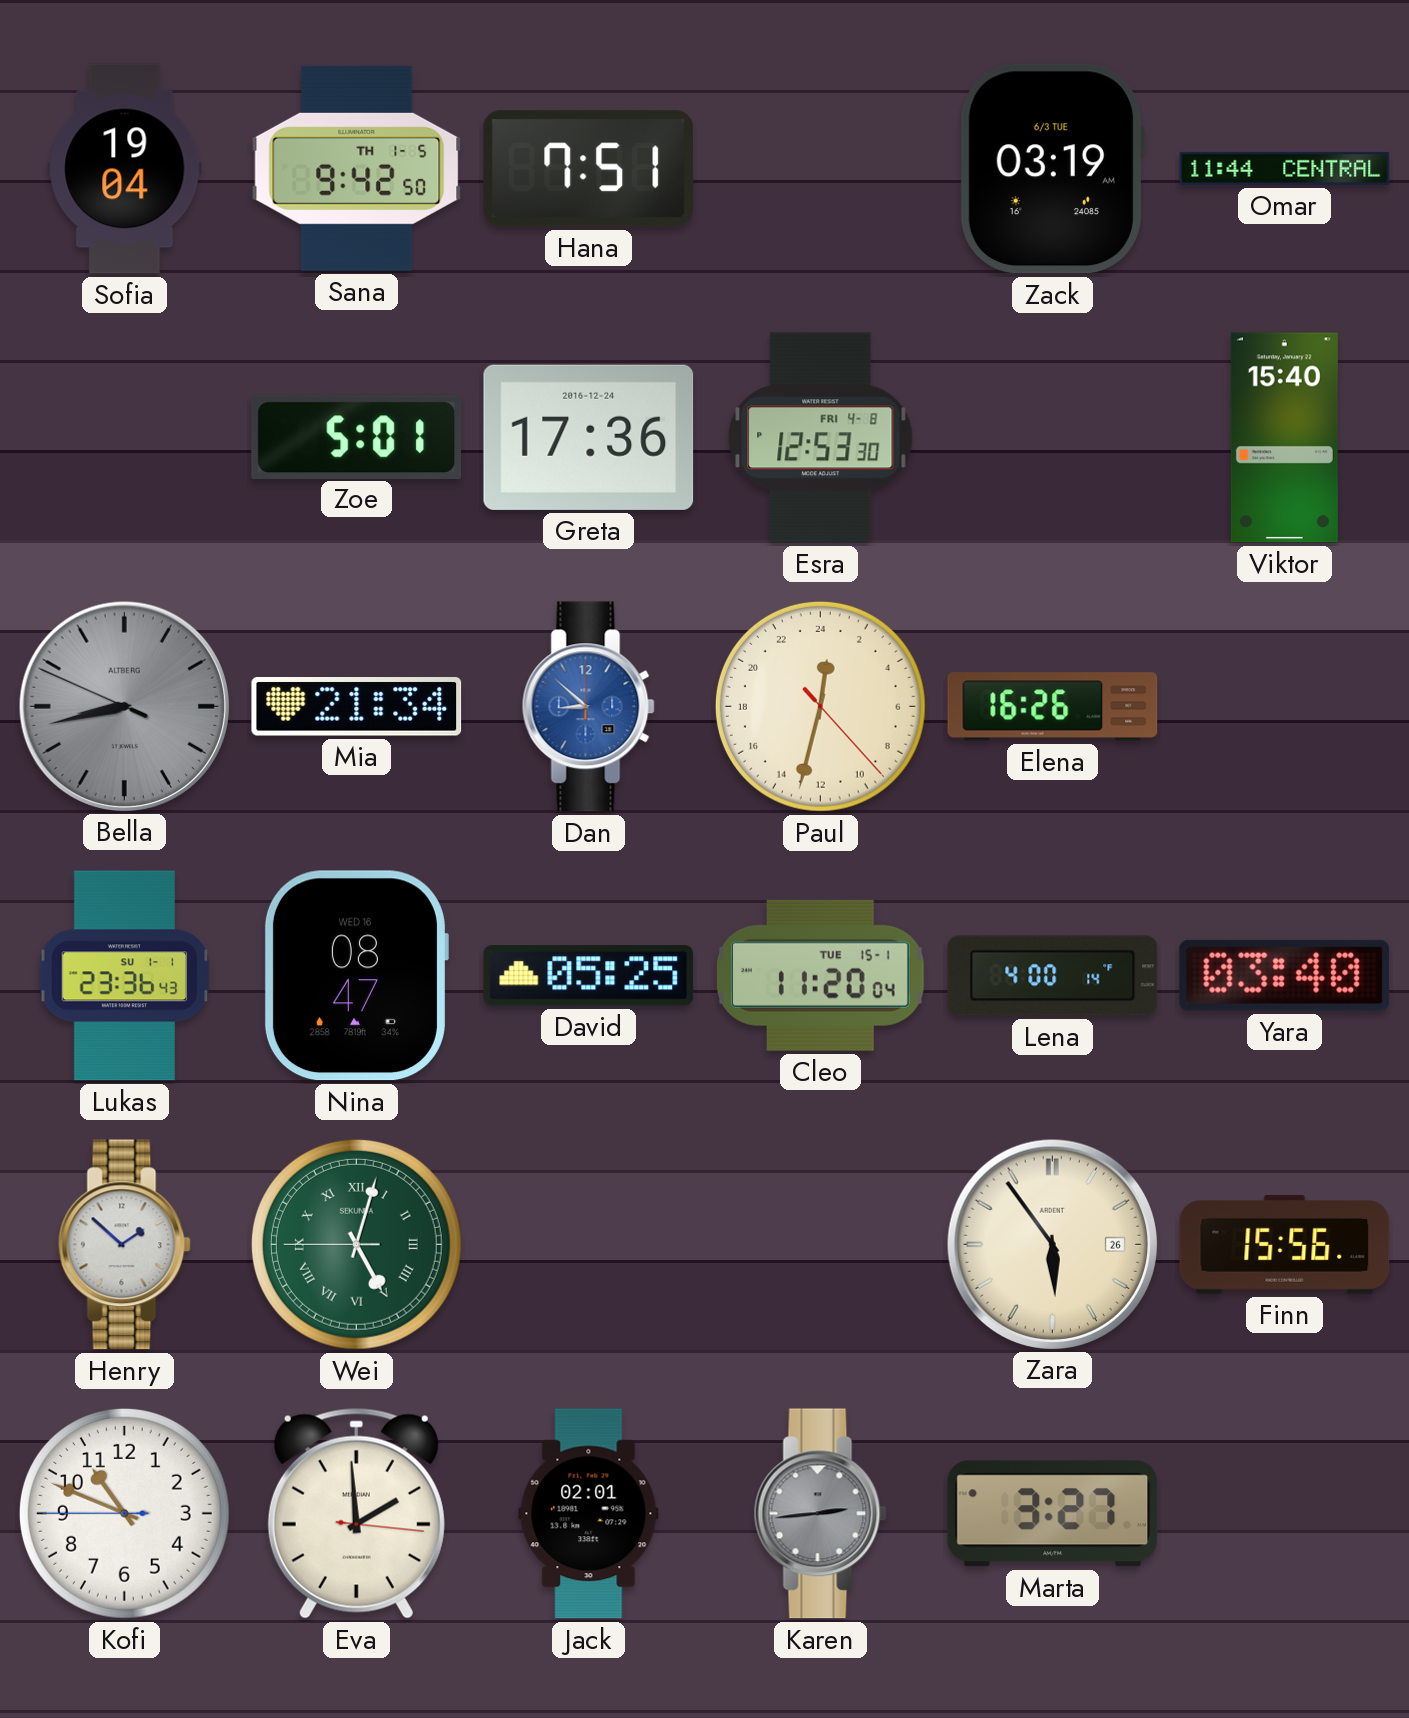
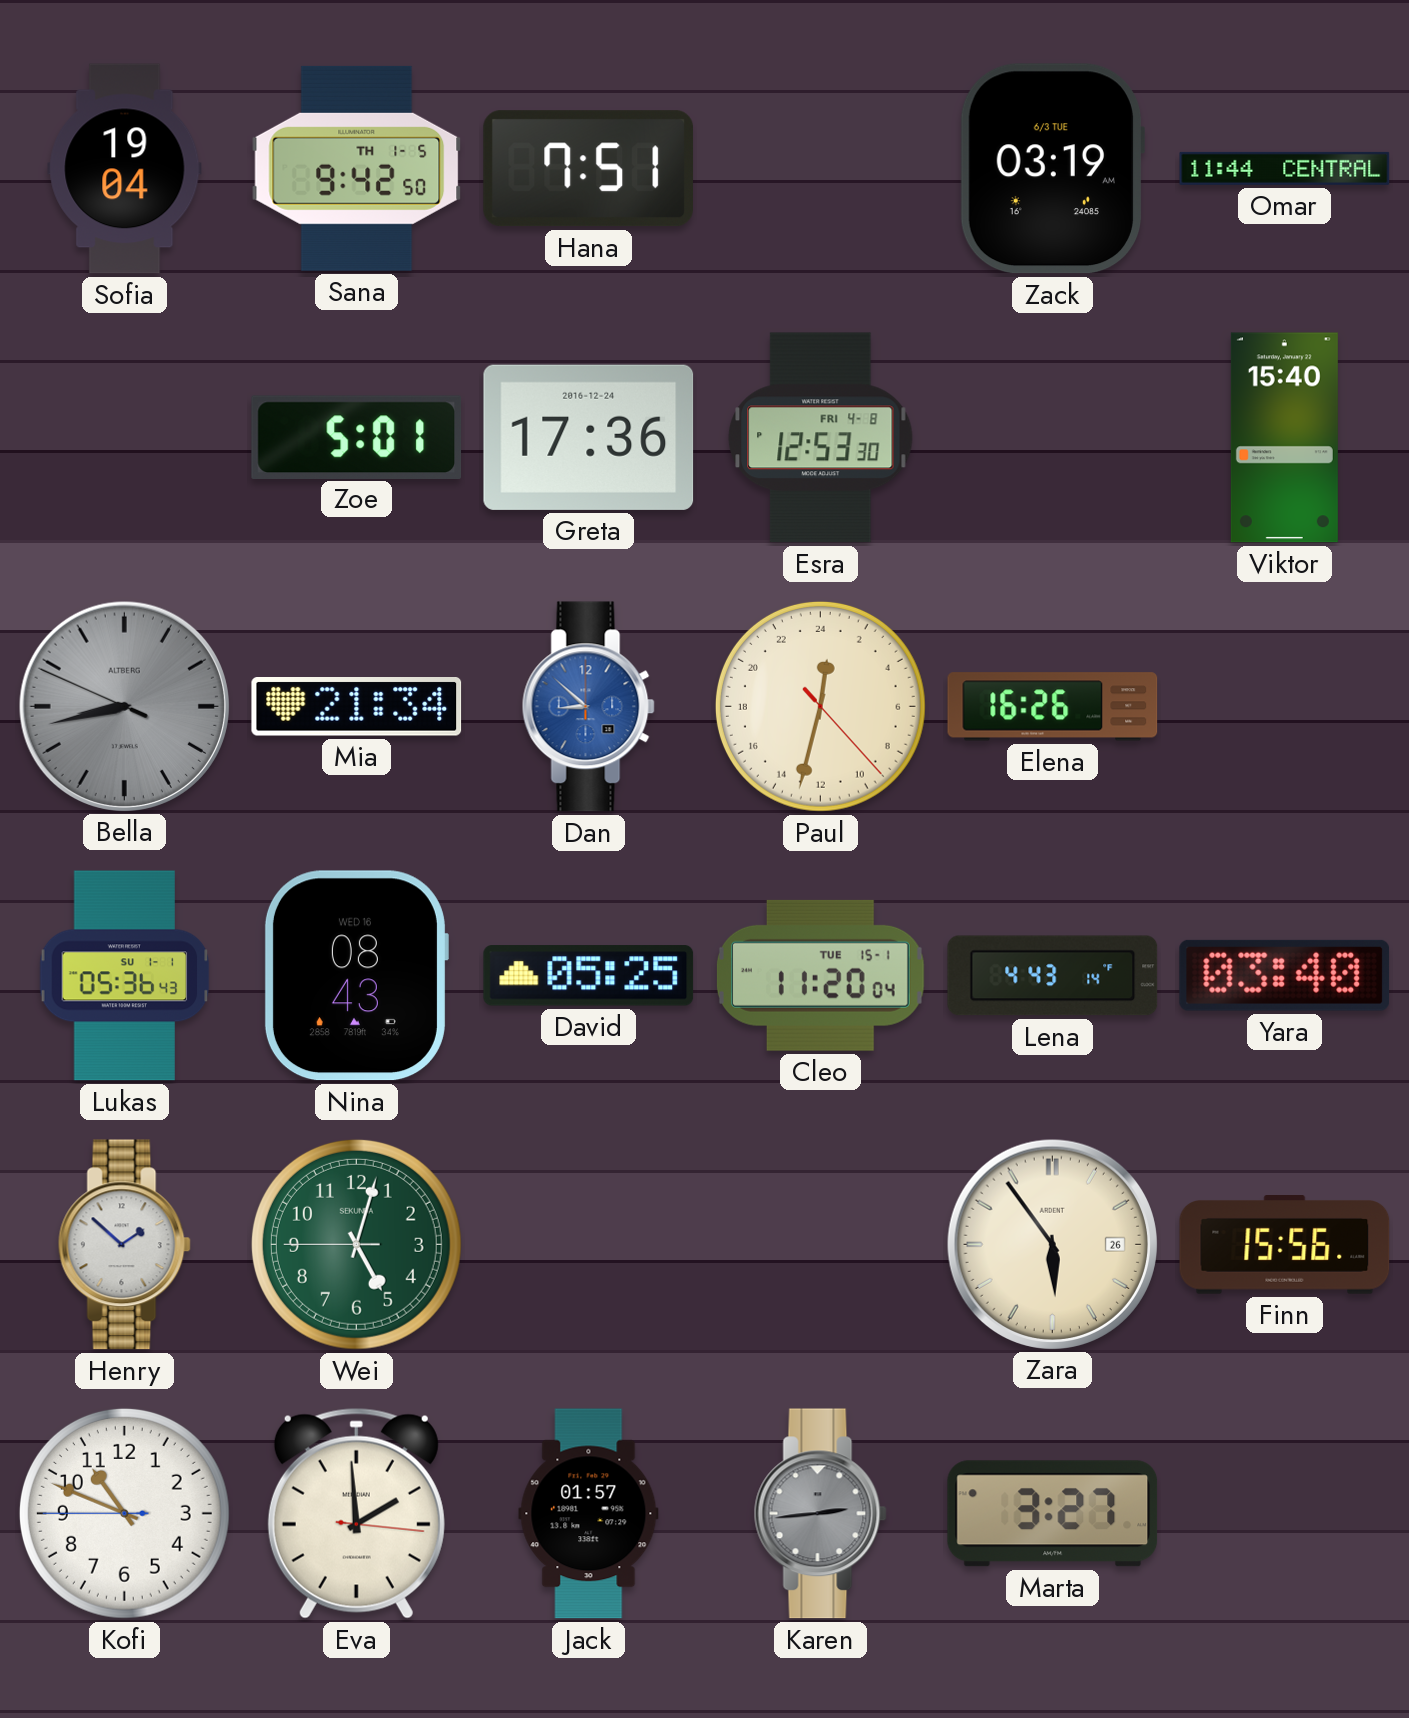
Lukas: 23:36 -> 05:36 (125, 976)
Nina: 08:47 -> 08:43 (356, 976)
Lena: 4:00 -> 4:43 (1053, 976)
Wei numerals: Roman -> Arabic (356, 1244)
Jack: 02:01 -> 01:57 (589, 1514)
